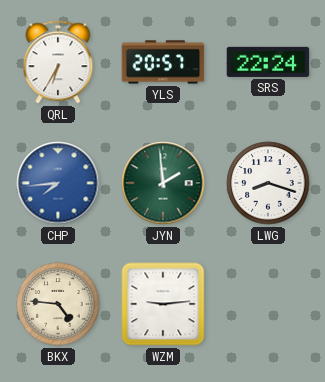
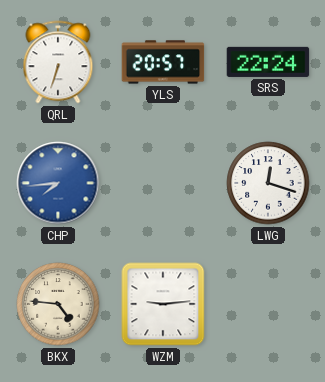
QRL: 6:35 -> 6:33 (58, 62)
JYN: 1:59 -> none (163, 183)
LWG: 8:18 -> 12:18 (268, 183)
